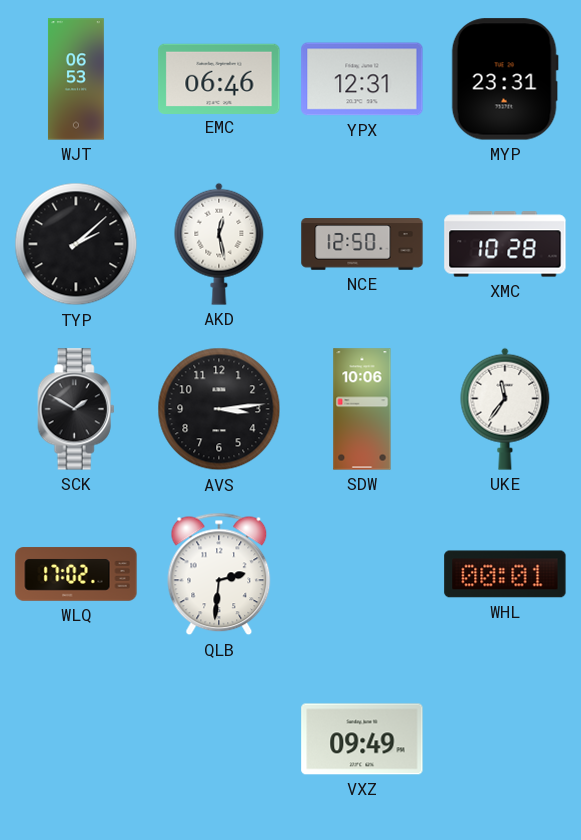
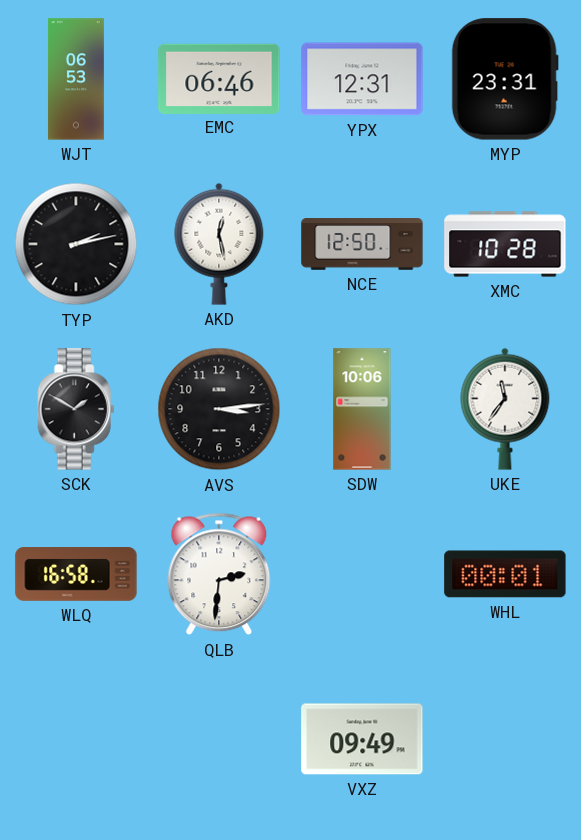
TYP: 2:08 -> 2:13 (76, 244)
WLQ: 17:02 -> 16:58 (76, 574)
